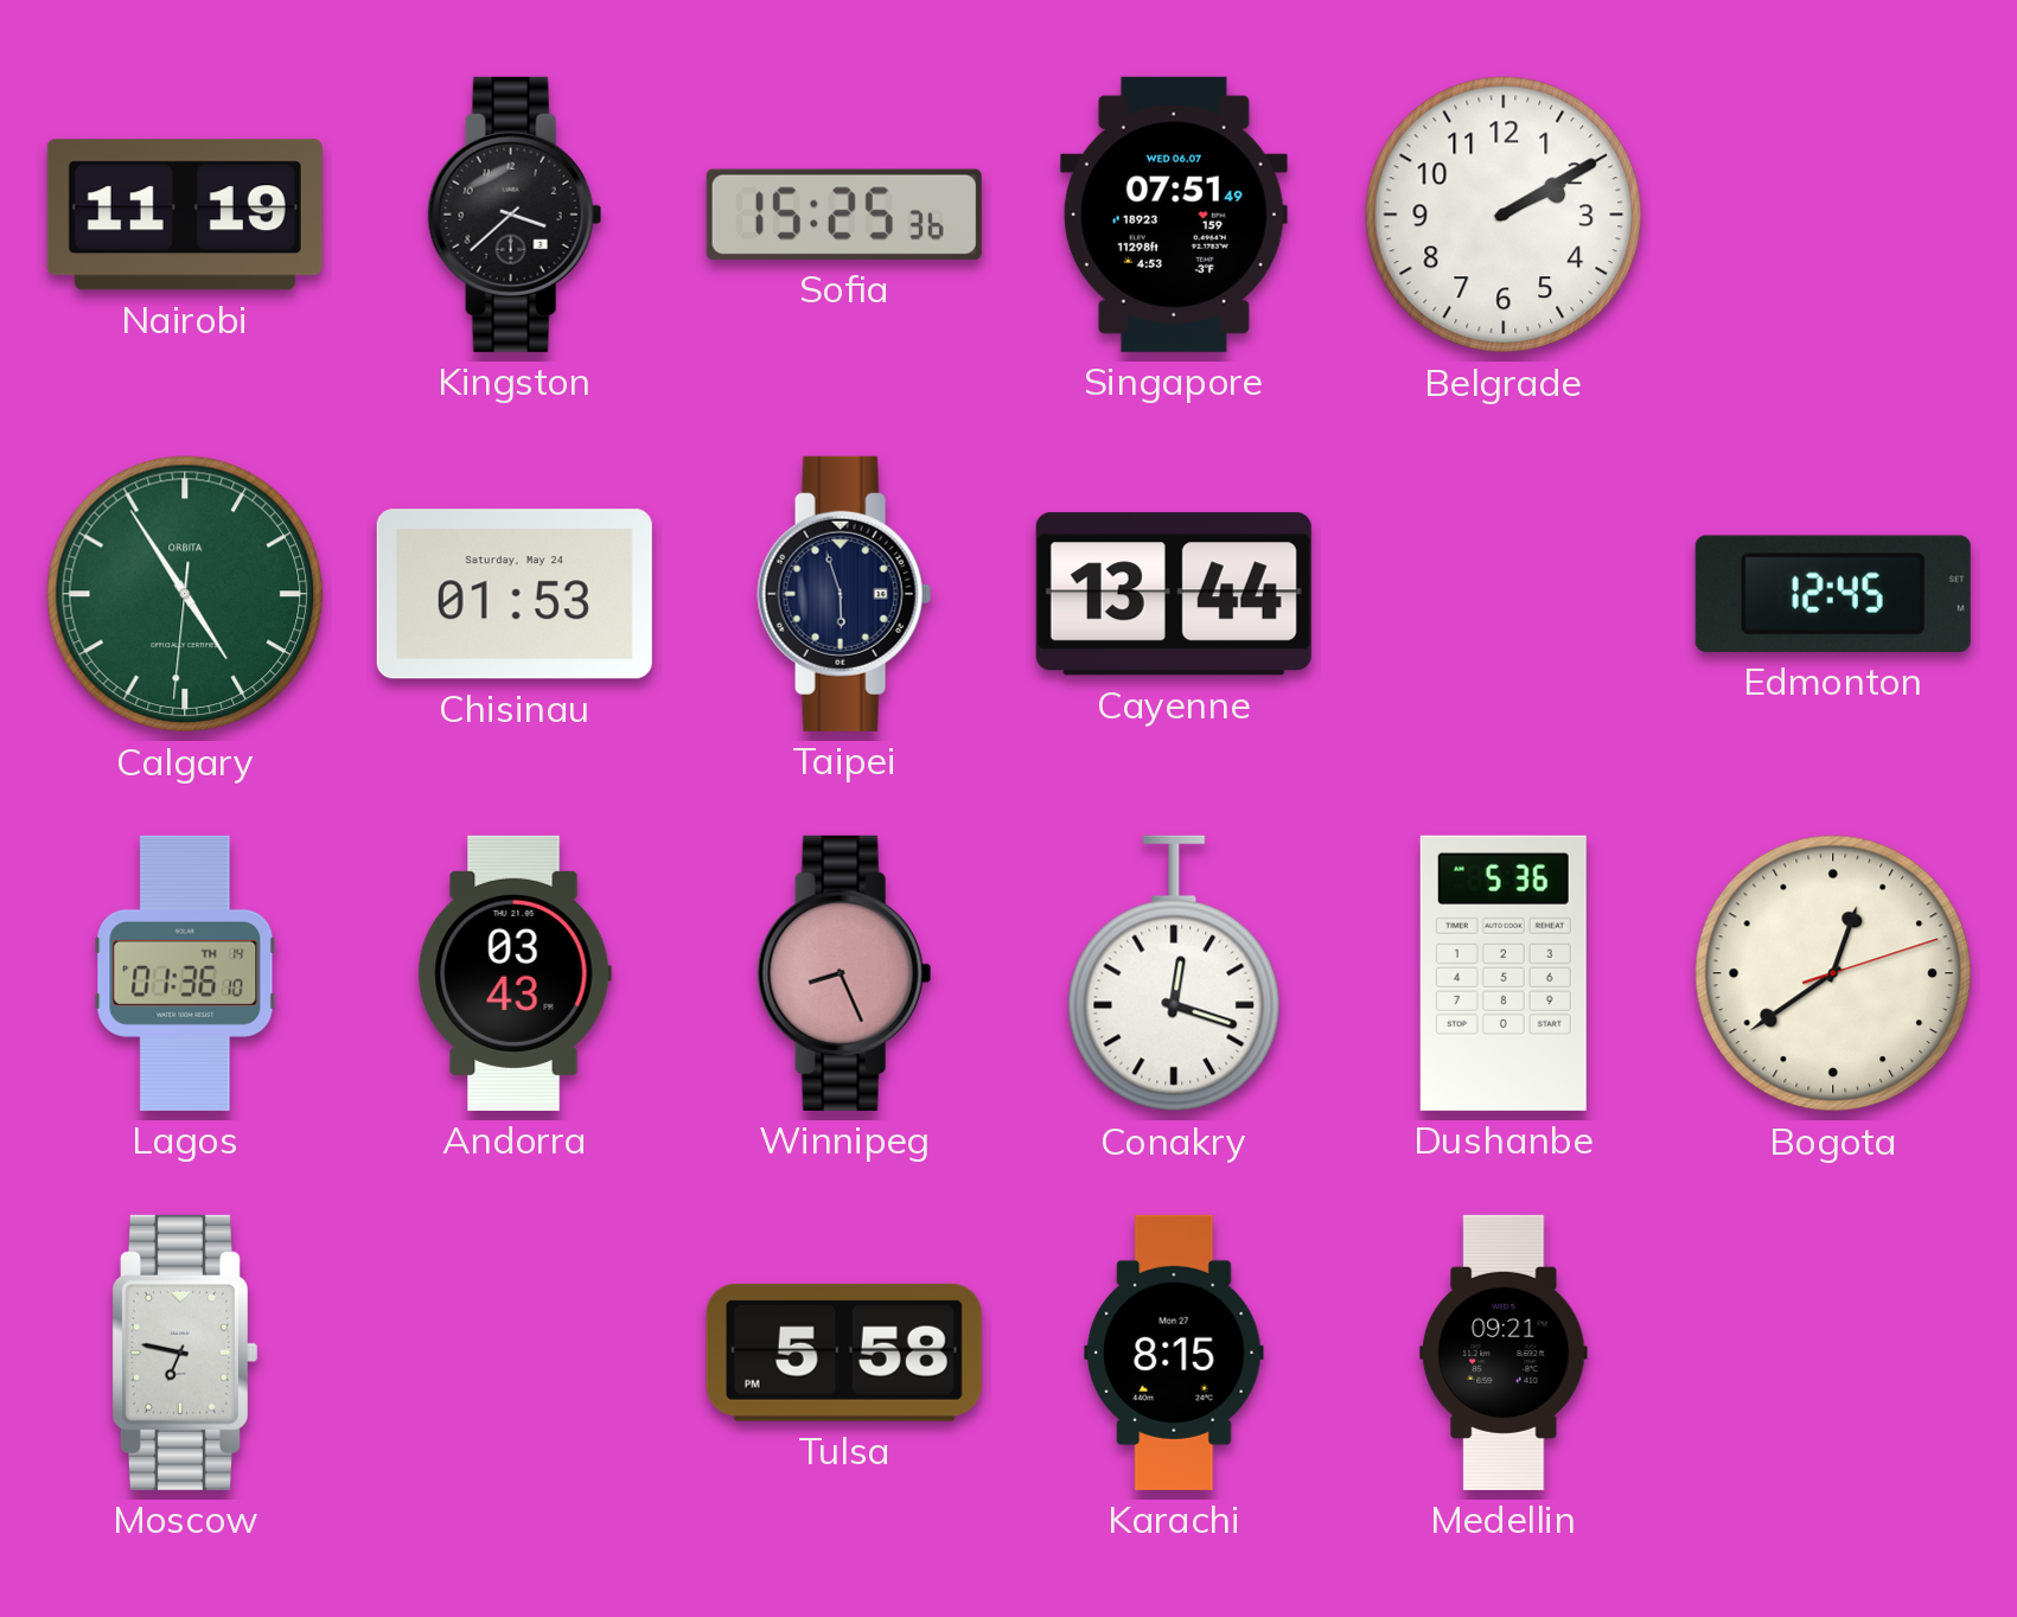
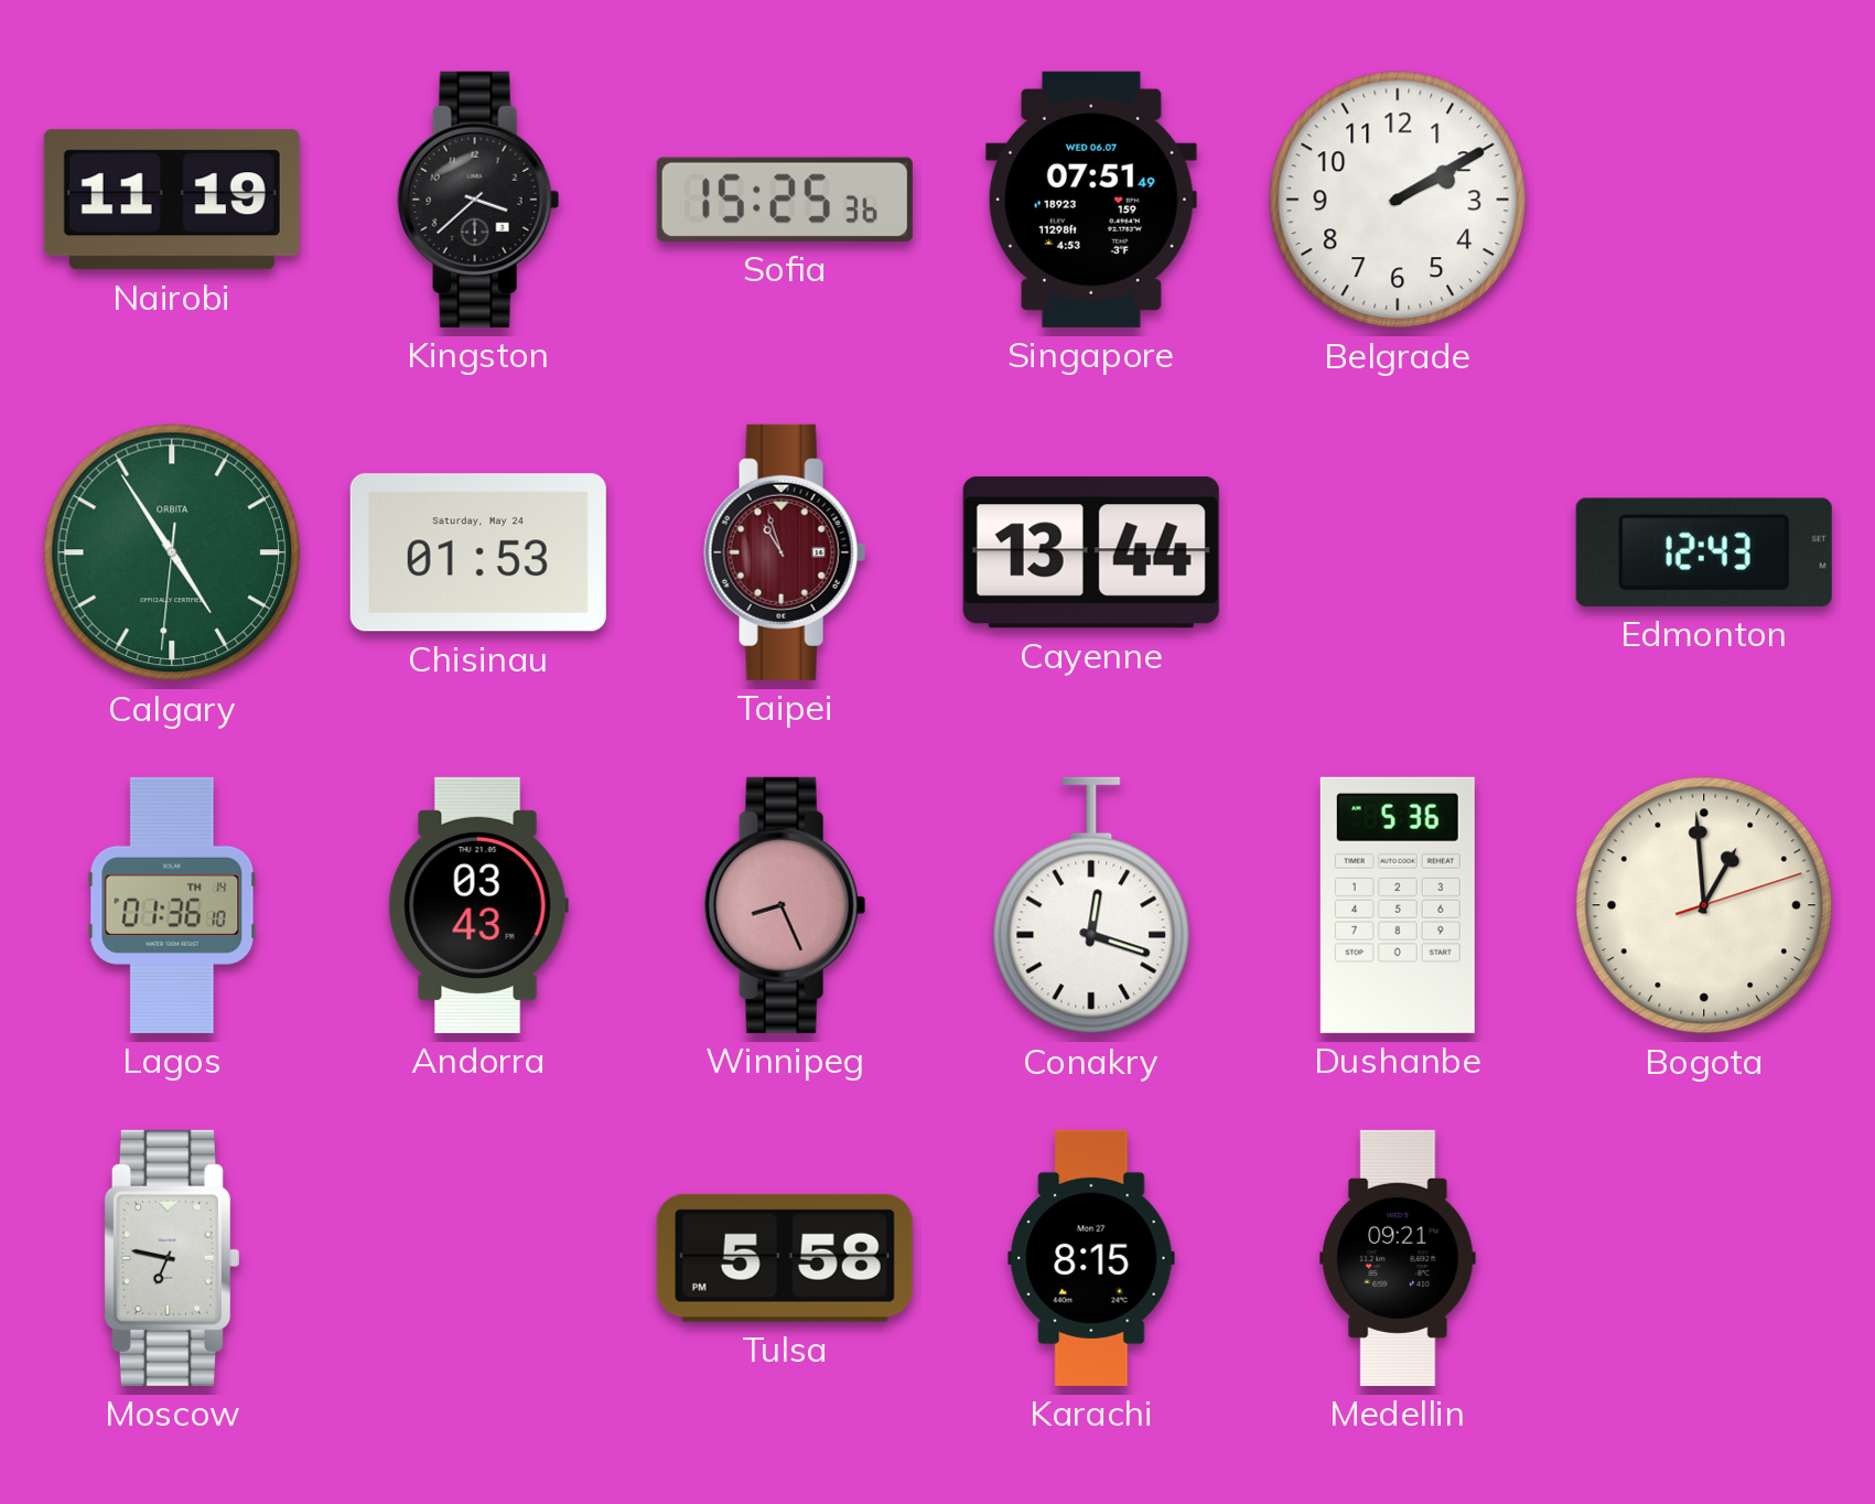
Taipei: 5:57 -> 10:57 (785, 552)
Taipei dial: navy -> burgundy (785, 552)
Edmonton: 12:45 -> 12:43 (1704, 552)
Bogota: 12:39 -> 12:59 (1704, 905)
